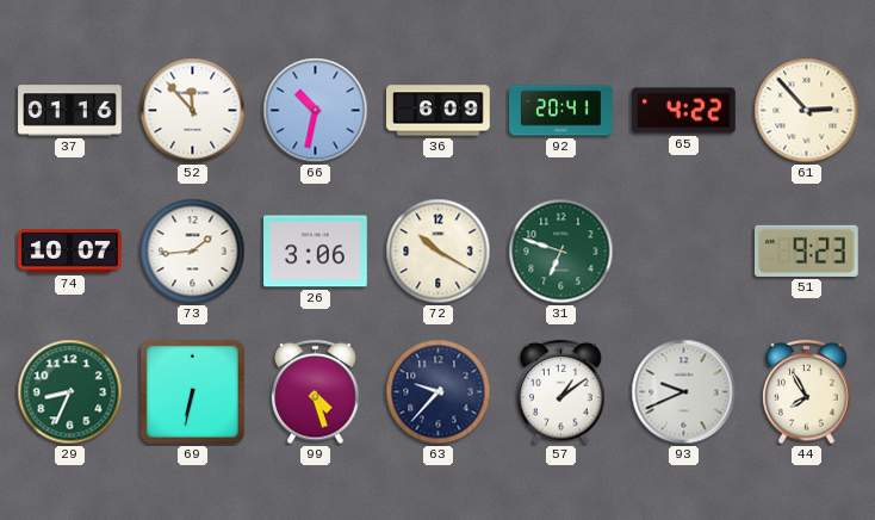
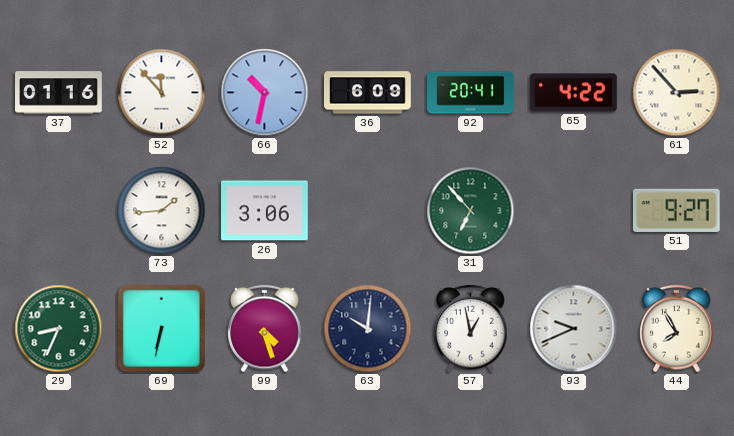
74: 10:07 -> none (70, 252)
72: 10:20 -> none (439, 252)
31: 6:48 -> 6:53 (471, 211)
51: 9:23 -> 9:27 (677, 210)
63: 9:37 -> 10:01 (368, 329)
57: 1:09 -> 12:58 (471, 329)
